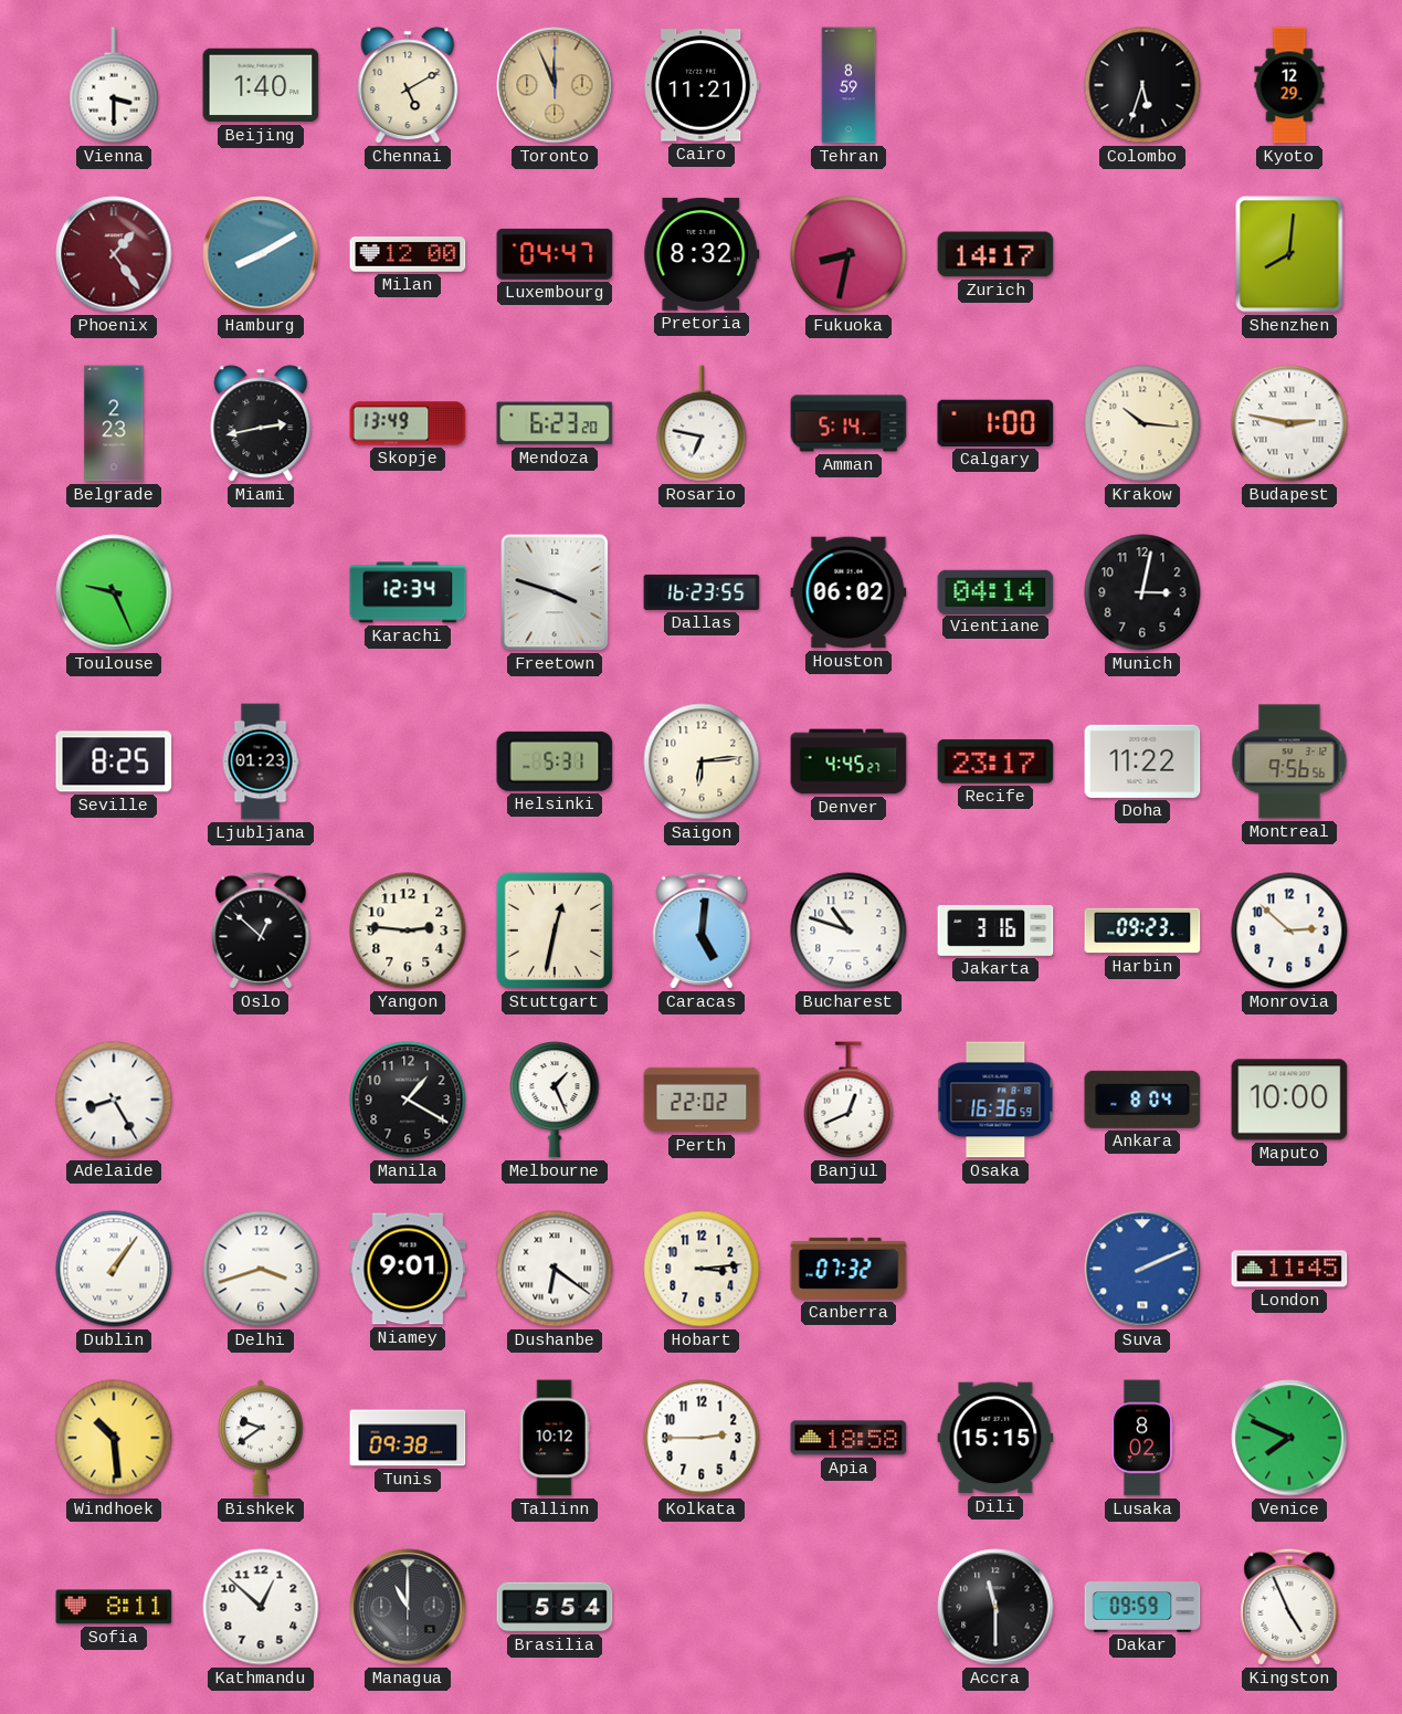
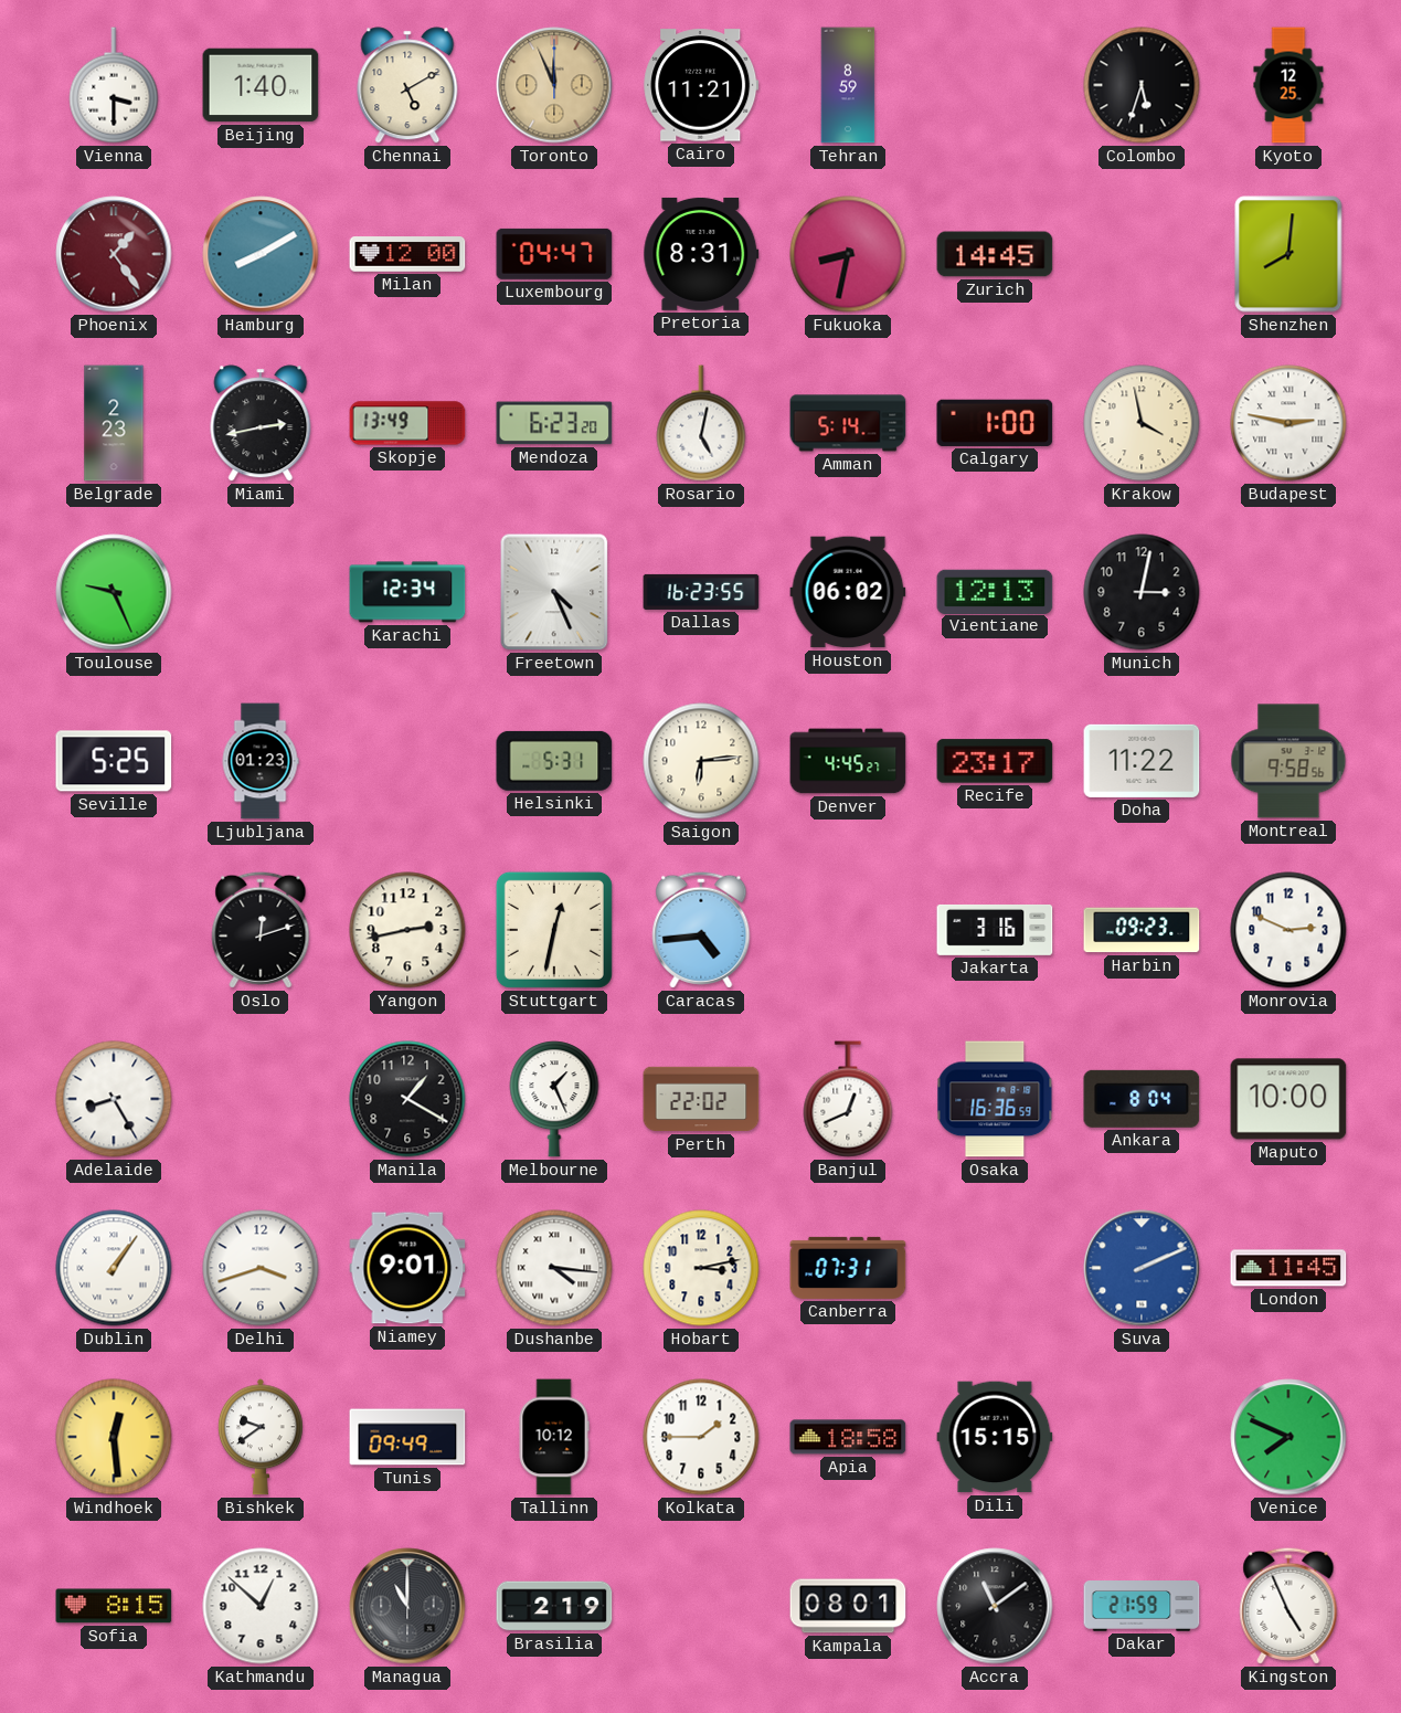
Kyoto: 12:29 -> 12:25 (1288, 85)
Pretoria: 8:32 -> 8:31 (701, 254)
Zurich: 14:17 -> 14:45 (995, 254)
Rosario: 6:47 -> 5:02 (701, 423)
Krakow: 10:16 -> 3:58 (1142, 423)
Freetown: 3:48 -> 4:26 (554, 592)
Vientiane: 04:14 -> 12:13 (995, 591)
Seville: 8:25 -> 5:25 (114, 761)
Montreal: 9:56 -> 9:58 (1288, 761)
Oslo: 12:52 -> 12:12 (261, 930)
Yangon: 2:46 -> 2:43 (407, 930)
Caracas: 5:01 -> 4:44 (701, 930)
Bucharest: 10:48 -> none (848, 930)
Monrovia: 2:52 -> 2:49 (1288, 930)
Dushanbe: 6:21 -> 4:16 (554, 1268)
Hobart: 3:14 -> 3:13 (701, 1268)
Canberra: 07:32 -> 07:31 (848, 1268)
Windhoek: 10:29 -> 12:29 (114, 1437)
Tunis: 09:38 -> 09:49 (407, 1437)
Kolkata: 2:45 -> 1:45 (701, 1437)
Lusaka: 8:02 -> none (1142, 1438)
Sofia: 8:11 -> 8:15 (114, 1606)
Brasilia: 5:54 -> 2:19 (554, 1606)
Kampala: none -> 08:01 (848, 1606)
Accra: 11:30 -> 11:09 (995, 1606)
Dakar: 09:59 -> 21:59 (1142, 1607)
